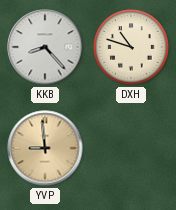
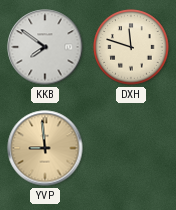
KKB: 8:23 -> 7:51 (45, 47)
DXH: 10:48 -> 11:48 (131, 47)
